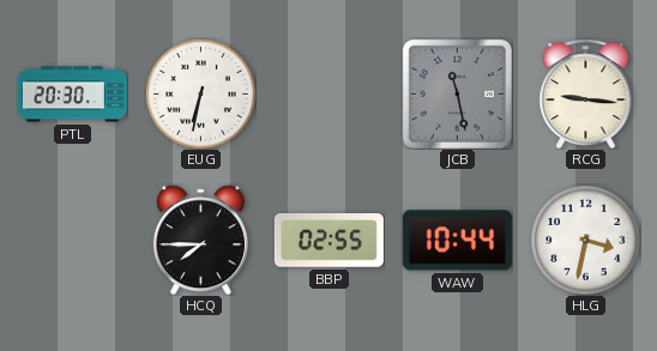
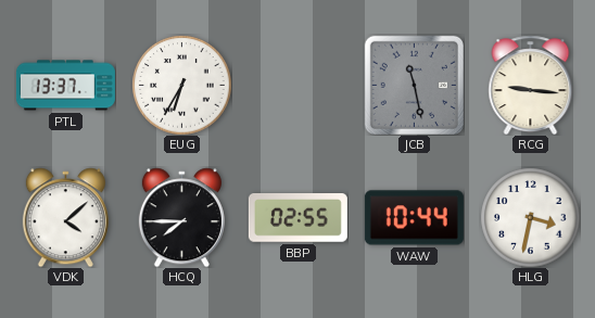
PTL: 20:30 -> 13:37 (65, 86)
EUG: 6:32 -> 6:35 (181, 85)
VDK: none -> 4:08 (65, 217)
